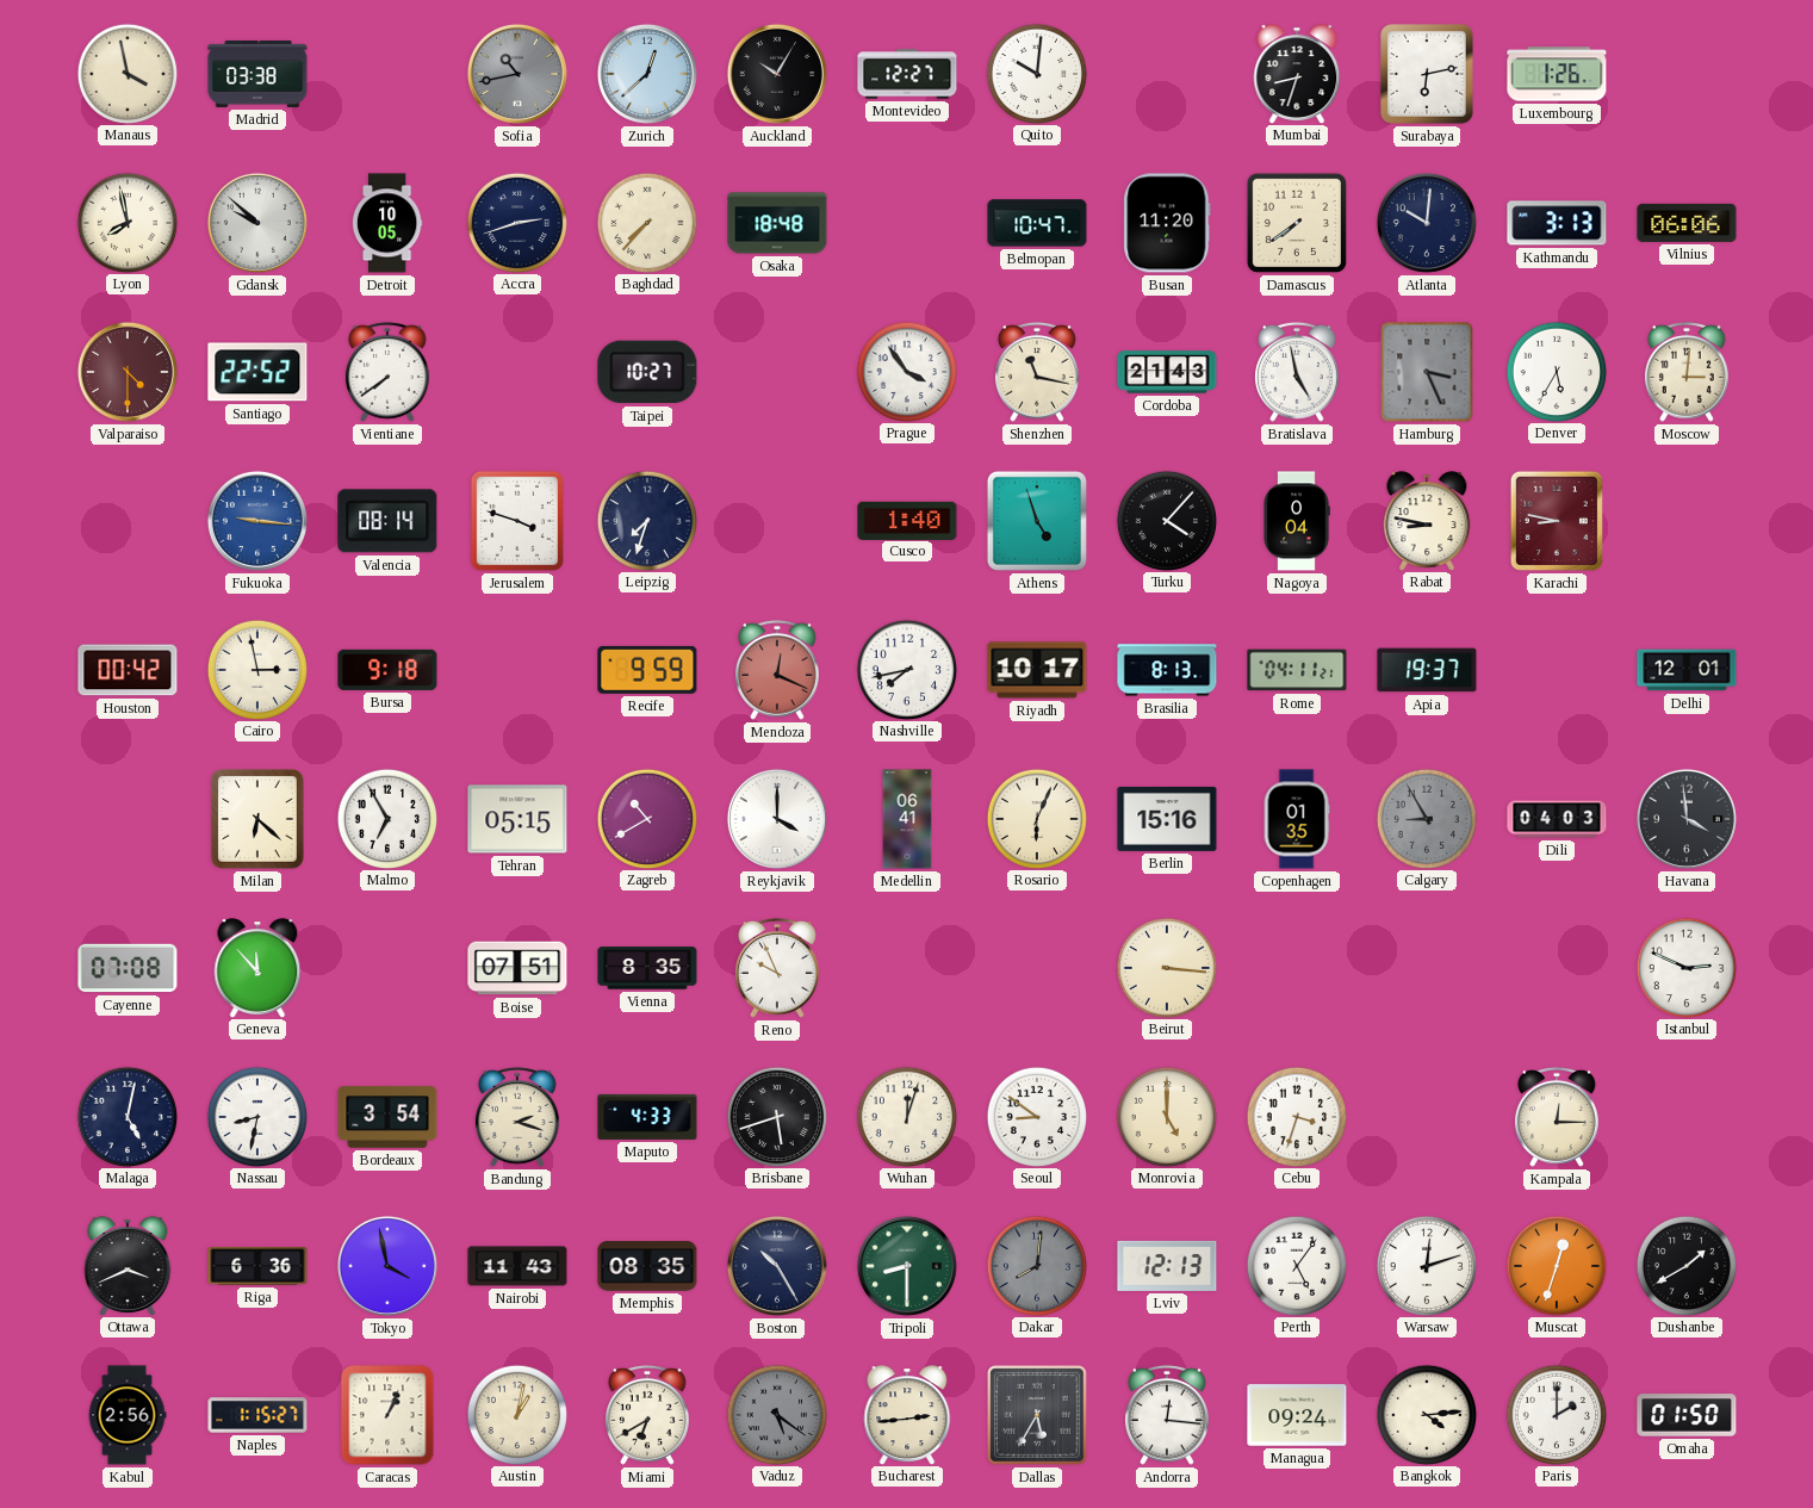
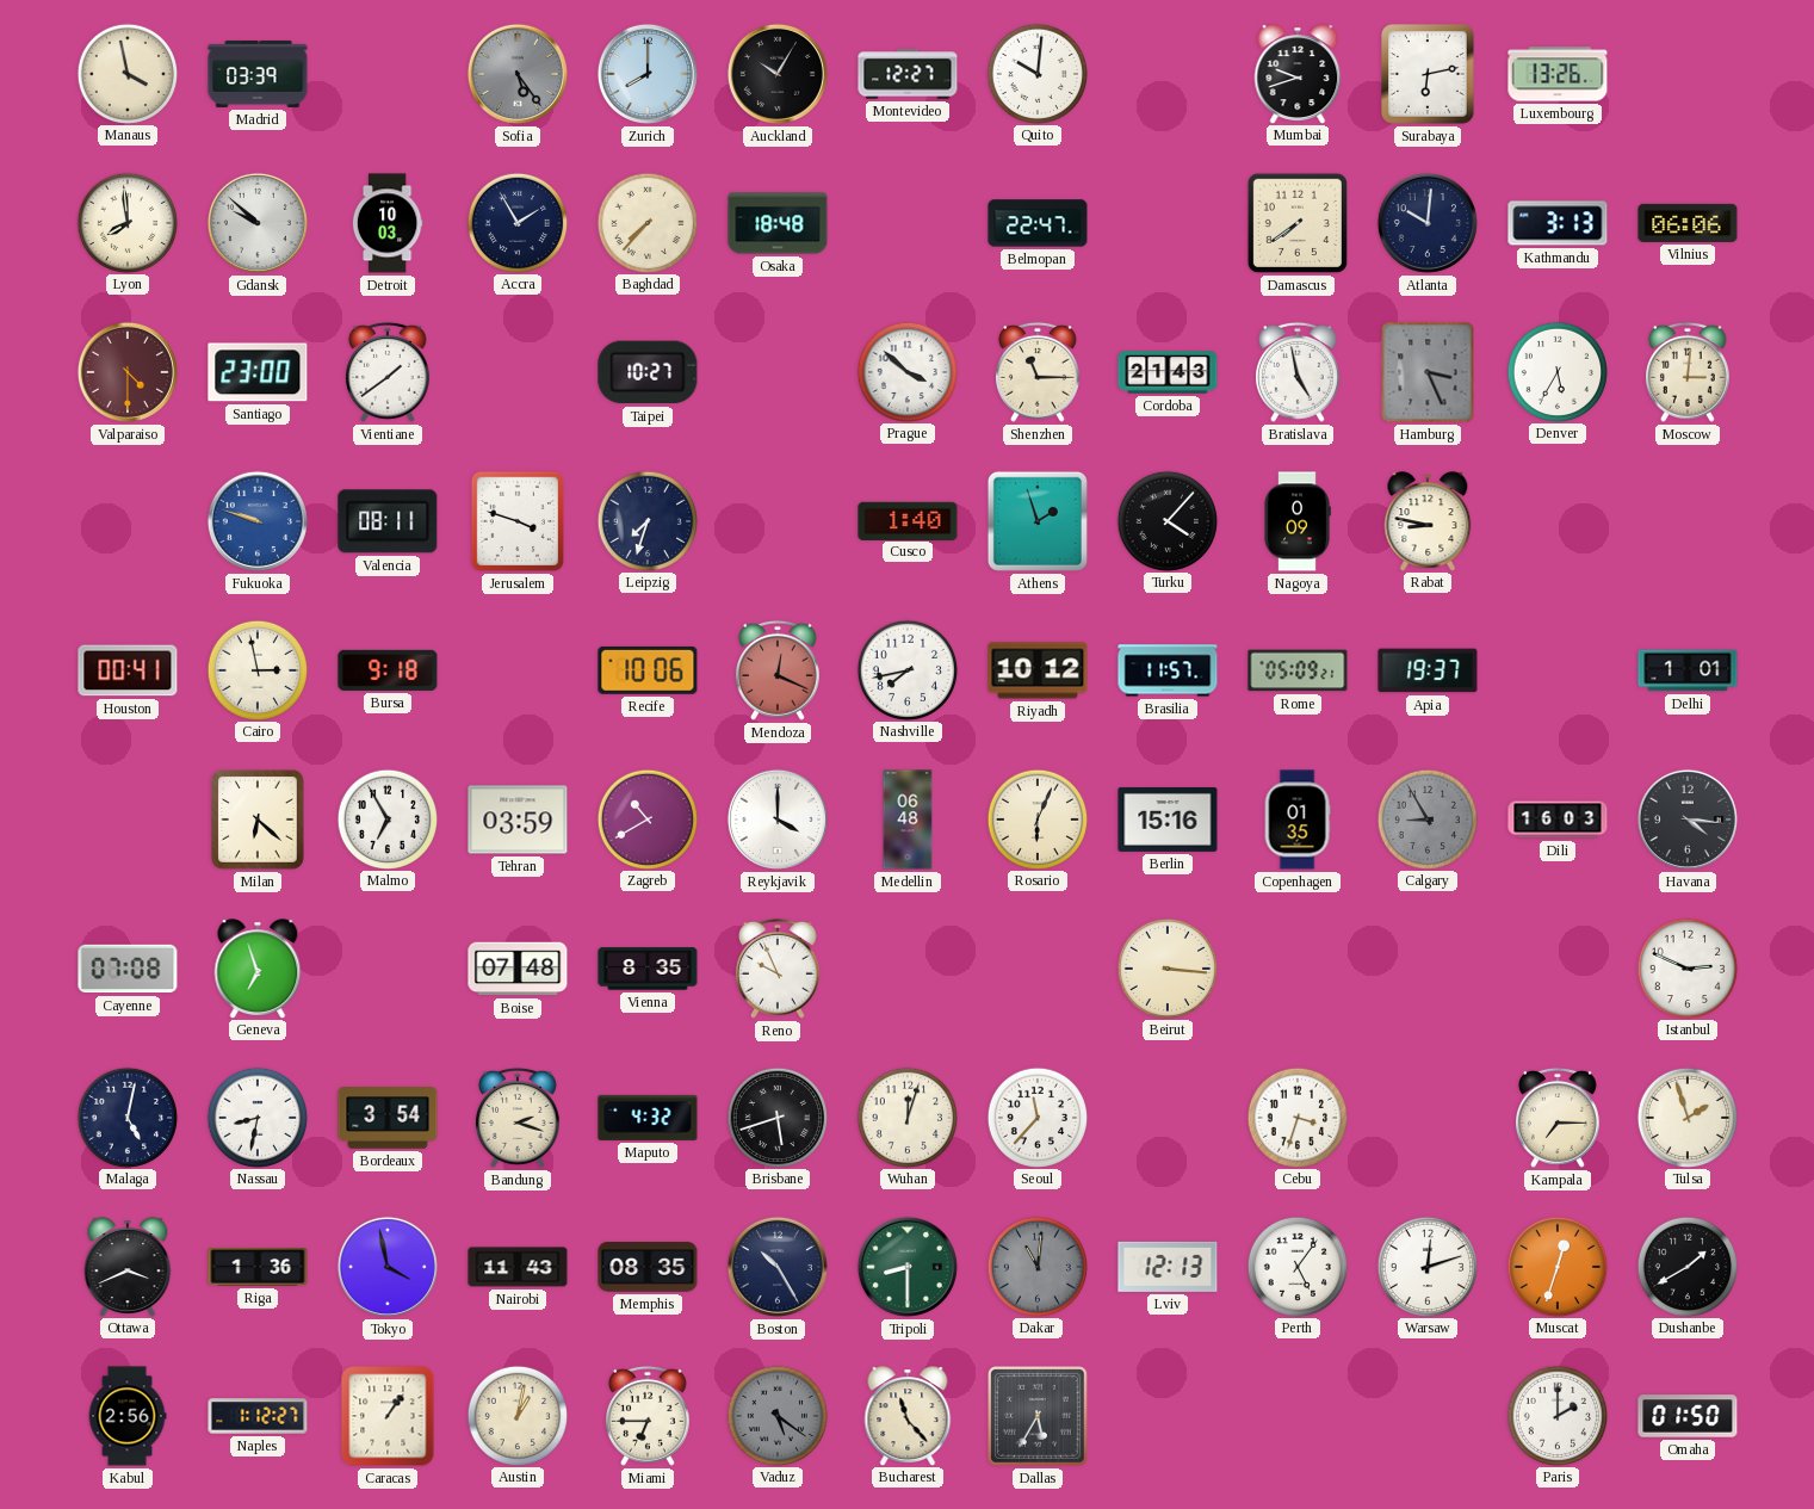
Madrid: 03:38 -> 03:39 (258, 74)
Sofia: 10:43 -> 5:24 (518, 74)
Zurich: 12:38 -> 8:00 (648, 74)
Mumbai: 8:33 -> 9:42 (1298, 74)
Luxembourg: 1:26 -> 13:26 (1558, 74)
Lyon: 7:58 -> 7:59 (126, 222)
Detroit: 10:05 -> 10:03 (388, 223)
Accra: 2:42 -> 1:55 (516, 222)
Belmopan: 10:47 -> 22:47 (1038, 223)
Busan: 11:20 -> none (1167, 223)
Santiago: 22:52 -> 23:00 (258, 372)
Vientiane: 7:39 -> 1:39 (388, 372)
Prague: 3:54 -> 3:52 (906, 371)
Shenzhen: 11:17 -> 11:15 (1038, 372)
Fukuoka: 9:16 -> 9:48 (258, 521)
Valencia: 08:14 -> 08:11 (388, 521)
Athens: 4:57 -> 1:57 (1038, 521)
Nagoya: 0:04 -> 0:09 (1298, 521)
Karachi: 8:47 -> none (1557, 521)
Houston: 00:42 -> 00:41 (128, 670)
Recife: 9:59 -> 10:06 (648, 670)
Riyadh: 10:17 -> 10:12 (1038, 670)
Brasilia: 8:13 -> 11:57 (1168, 670)
Rome: 04:11 -> 05:09 (1298, 670)
Delhi: 12:01 -> 1:01 (1688, 670)
Tehran: 05:15 -> 03:59 (518, 820)
Medellin: 06:41 -> 06:48 (908, 820)
Dili: 04:03 -> 16:03 (1558, 820)
Havana: 3:59 -> 4:16 (1688, 820)
Geneva: 11:53 -> 6:57 (258, 969)
Boise: 07:51 -> 07:48 (518, 969)
Maputo: 4:33 -> 4:32 (648, 1118)
Seoul: 8:51 -> 11:37 (1036, 1117)
Monrovia: 5:00 -> none (1166, 1116)
Kampala: 12:15 -> 7:15 (1558, 1118)
Tulsa: none -> 1:57 (1686, 1117)
Riga: 6:36 -> 1:36 (258, 1267)
Dakar: 8:01 -> 11:01 (1036, 1266)
Naples: 1:15 -> 1:12 (258, 1416)
Caracas: 1:04 -> 1:06 (388, 1416)
Miami: 6:40 -> 6:45 (648, 1416)
Bucharest: 2:44 -> 11:23 (908, 1416)
Andorra: 12:16 -> none (1167, 1415)
Managua: 09:24 -> none (1297, 1415)
Bangkok: 4:14 -> none (1426, 1414)
